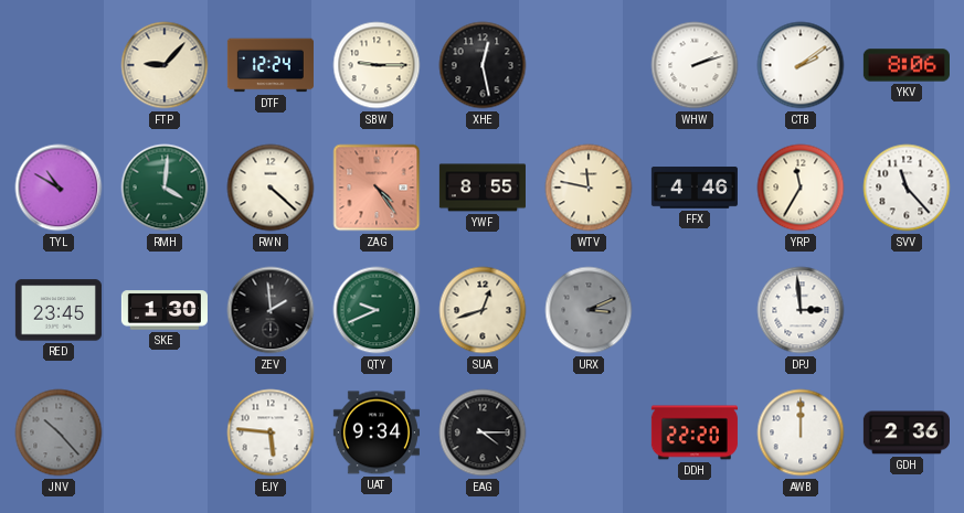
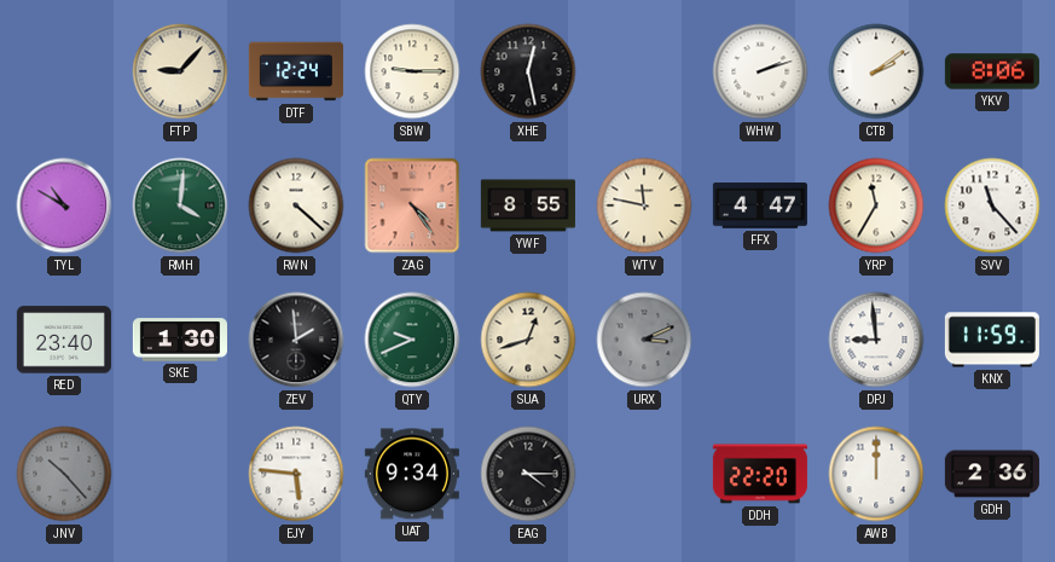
FFX: 4:46 -> 4:47 (760, 205)
RED: 23:45 -> 23:40 (64, 340)
DPJ: 2:59 -> 8:59 (876, 340)
KNX: none -> 11:59 (992, 340)
